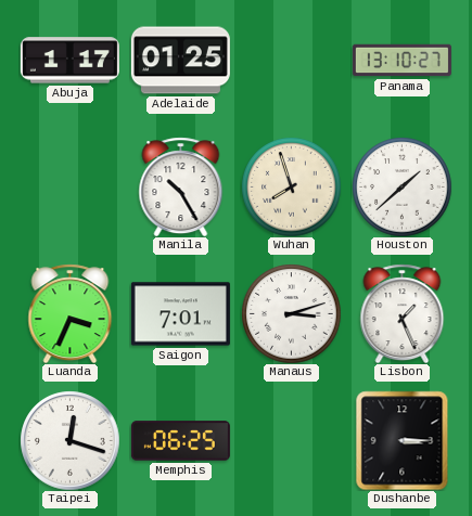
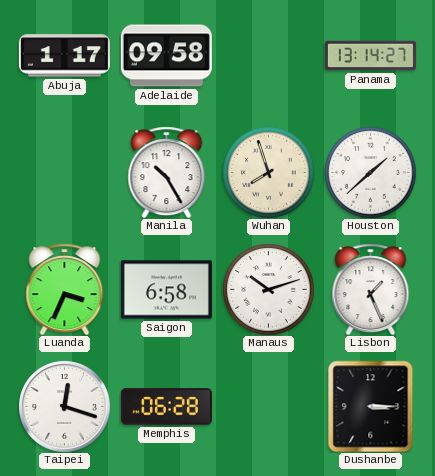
Adelaide: 01:25 -> 09:58 (166, 56)
Panama: 13:10 -> 13:14 (370, 56)
Saigon: 7:01 -> 6:58 (166, 290)
Manaus: 3:12 -> 10:12 (268, 289)
Memphis: 06:25 -> 06:28 (166, 407)
